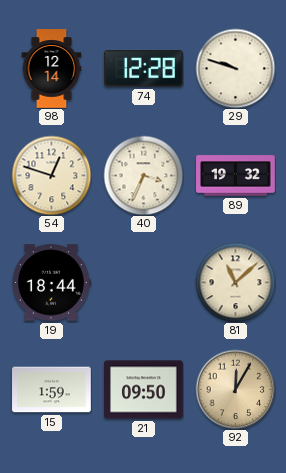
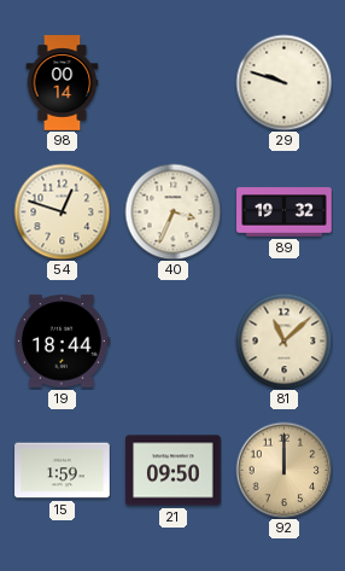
98: 12:14 -> 00:14 (63, 83)
74: 12:28 -> none (144, 69)
92: 12:05 -> 12:00 (283, 470)
